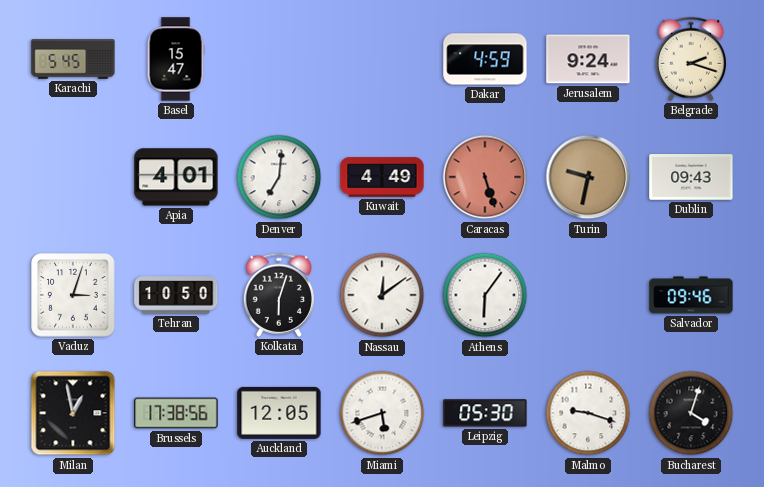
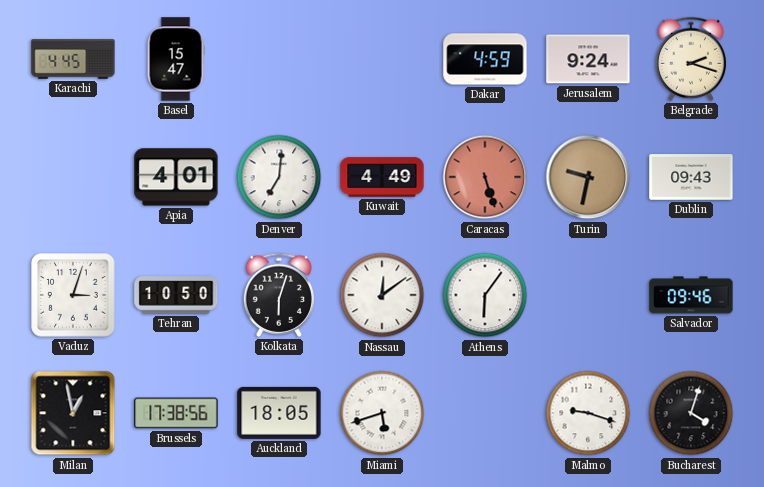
Karachi: 5:45 -> 4:45 (73, 59)
Auckland: 12:05 -> 18:05 (279, 413)
Leipzig: 05:30 -> none (485, 413)
